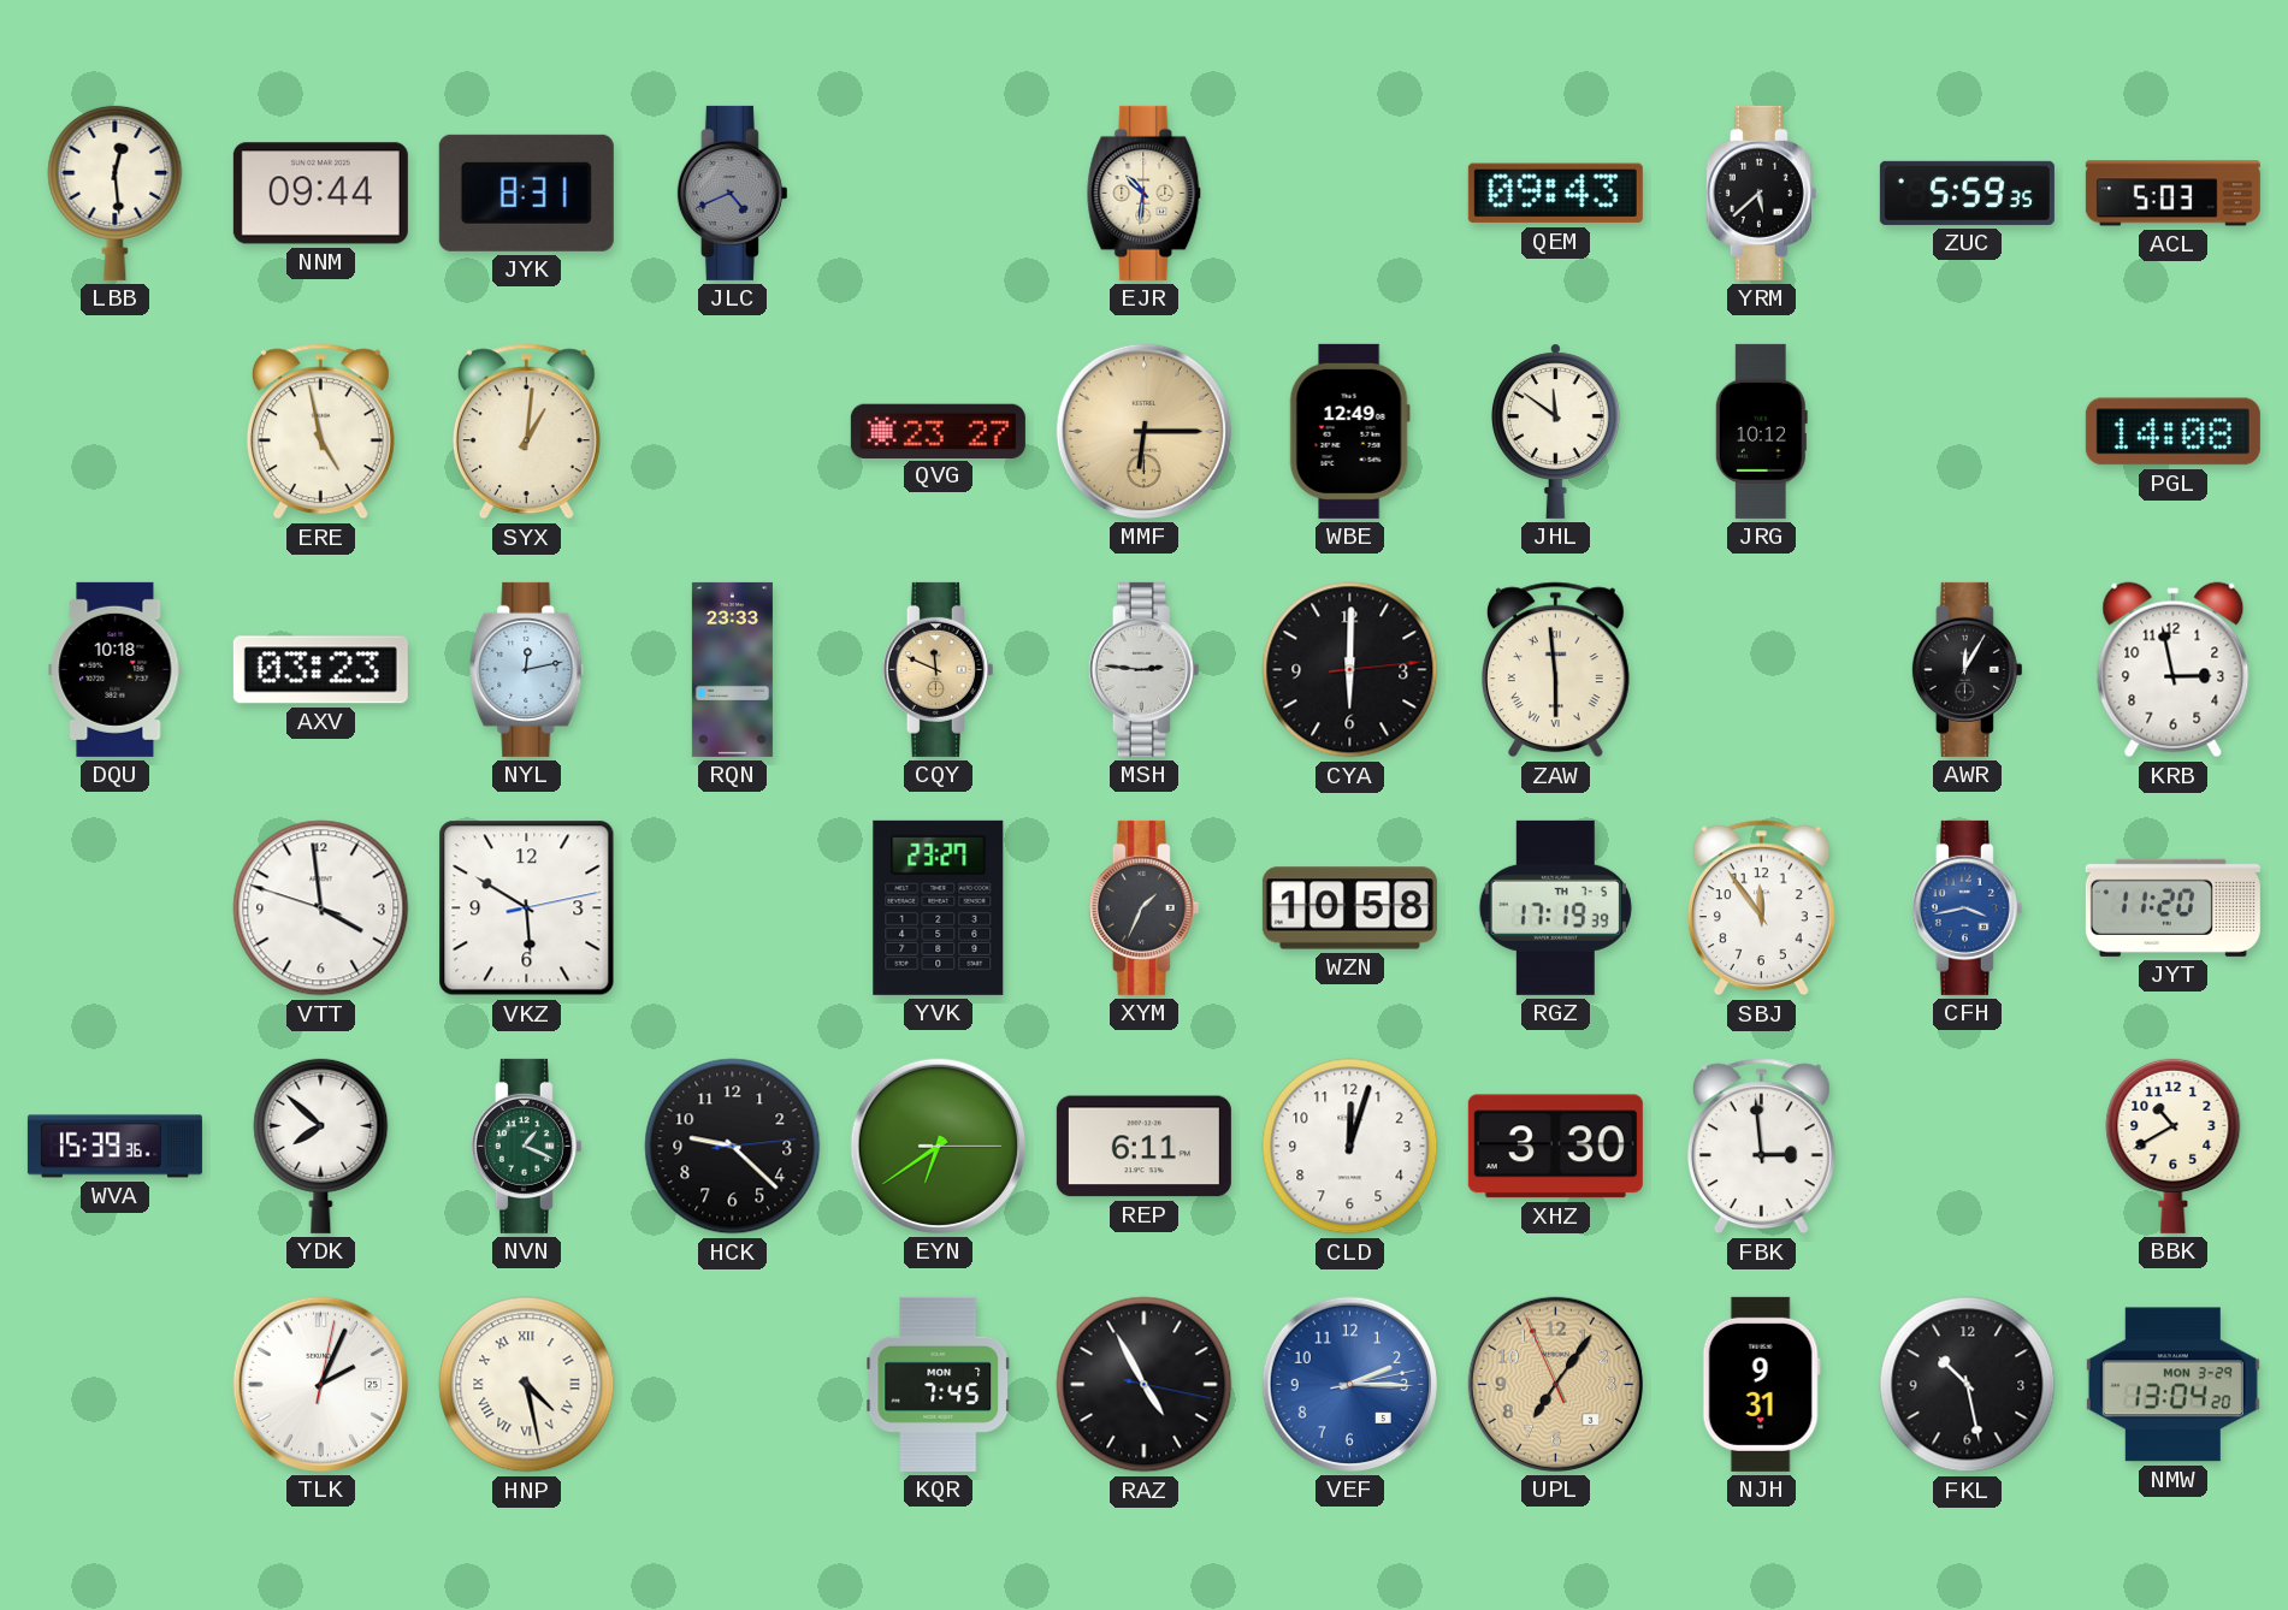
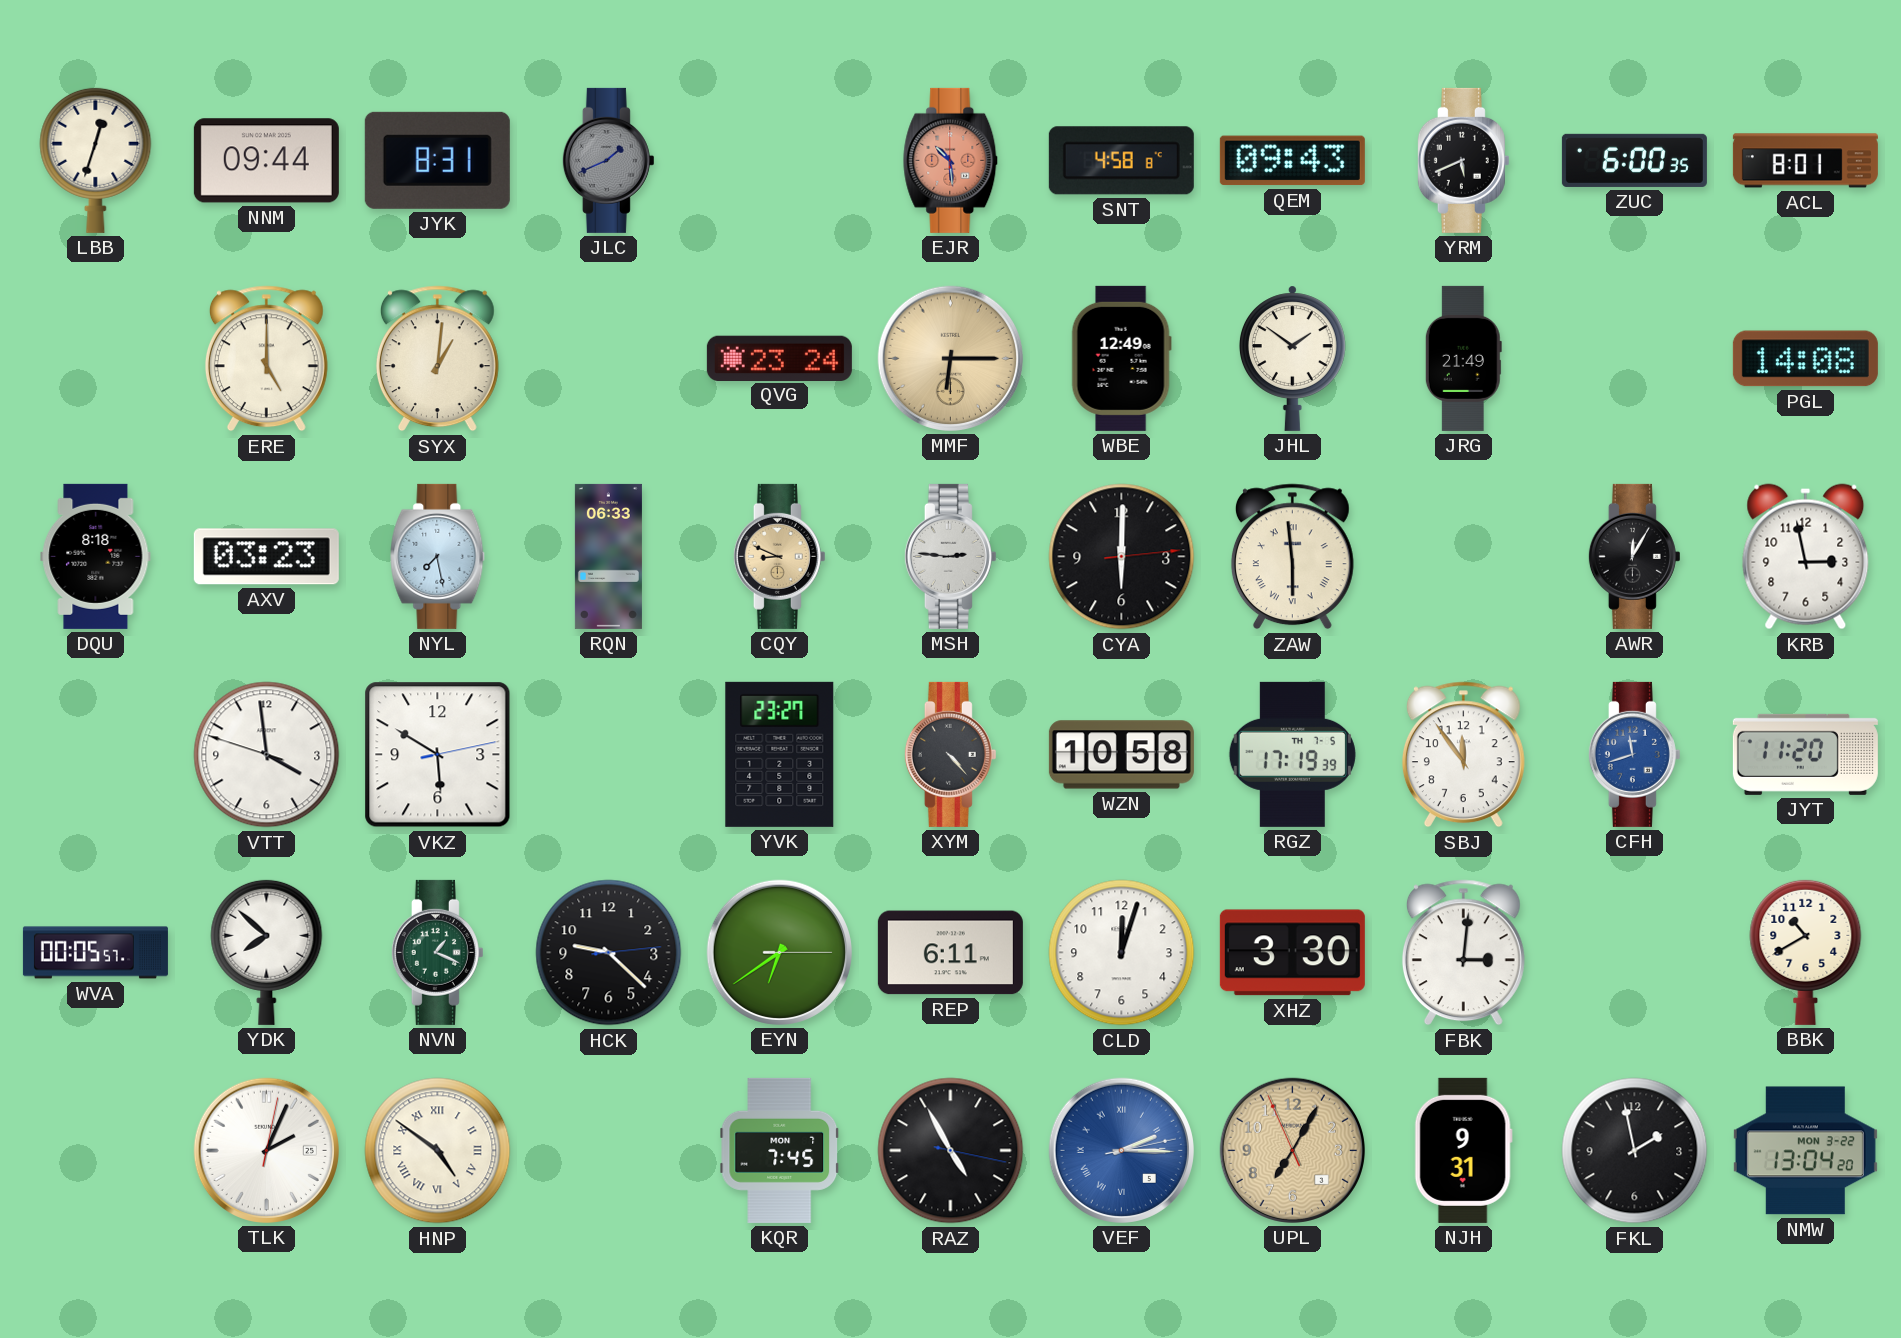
LBB: 12:29 -> 12:33 (96, 160)
JLC: 4:41 -> 1:41 (608, 160)
EJR: 10:31 -> 10:29 (951, 160)
EJR dial: cream -> salmon (951, 160)
SNT: none -> 4:58 (1121, 161)
YRM: 5:38 -> 5:41 (1463, 160)
ZUC: 5:59 -> 6:00 (1634, 160)
ACL: 5:03 -> 8:01 (1805, 161)
ERE: 4:58 -> 5:00 (266, 359)
QVG: 23:27 -> 23:24 (779, 358)
JHL: 11:51 -> 1:51 (1292, 358)
JRG: 10:12 -> 21:49 (1463, 358)
DQU: 10:18 -> 8:18 (96, 556)
NYL: 12:13 -> 7:28 (438, 556)
RQN: 23:33 -> 06:33 (608, 556)
CQY: 11:49 -> 8:49 (779, 556)
XYM: 1:34 -> 4:23 (950, 754)
CFH: 3:43 -> 11:42 (1634, 754)
WVA: 15:39 -> 00:05 (95, 953)
FBK: 2:59 -> 3:01 (1463, 953)
HNP: 4:28 -> 4:51 (438, 1151)
VEF numerals: Arabic -> Roman (1121, 1150)
UPL: 7:05 -> 7:04 (1292, 1150)
FKL: 10:28 -> 1:58 (1635, 1151)
NMW date: MON 3-29 -> MON 3-22 (1805, 1151)
